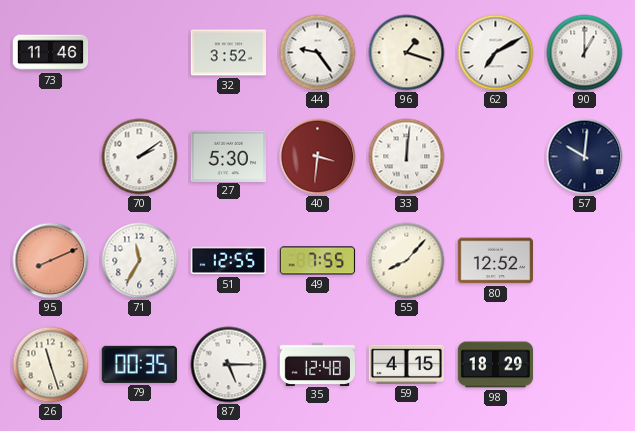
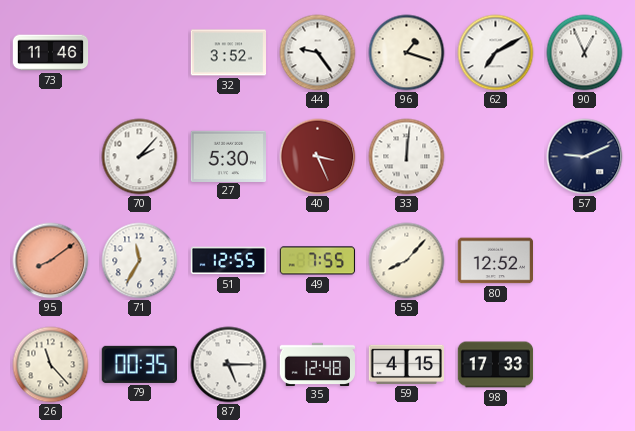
90: 1:00 -> 12:56 (585, 53)
70: 2:09 -> 2:07 (140, 157)
40: 3:31 -> 3:26 (318, 157)
57: 10:01 -> 9:11 (585, 157)
95: 8:11 -> 8:09 (51, 261)
26: 11:27 -> 11:23 (51, 365)
98: 18:29 -> 17:33 (496, 365)
